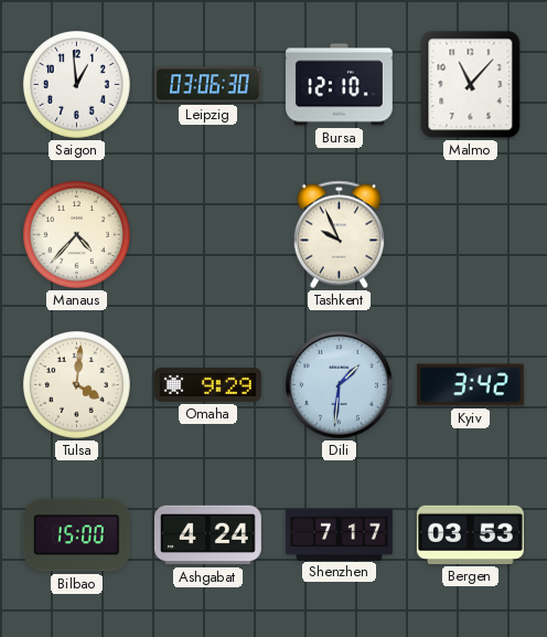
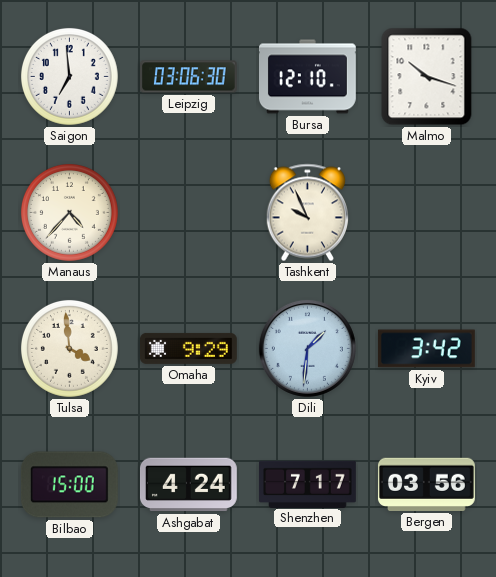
Saigon: 12:59 -> 6:59 (69, 76)
Malmo: 11:07 -> 10:18 (427, 77)
Tulsa: 4:01 -> 3:59 (69, 348)
Bergen: 03:53 -> 03:56 (426, 484)
